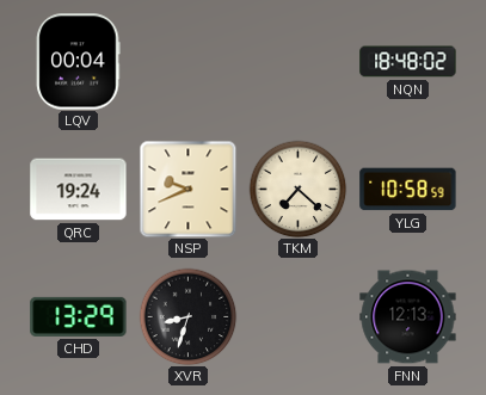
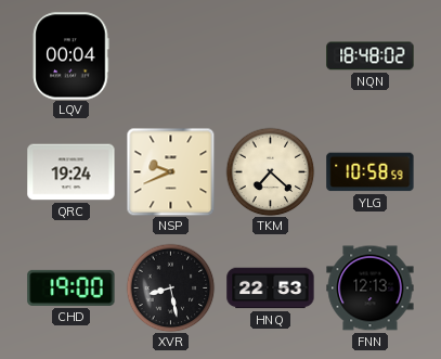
CHD: 13:29 -> 19:00 (72, 287)
XVR: 8:33 -> 8:28 (170, 287)
HNQ: none -> 22:53 (271, 289)
